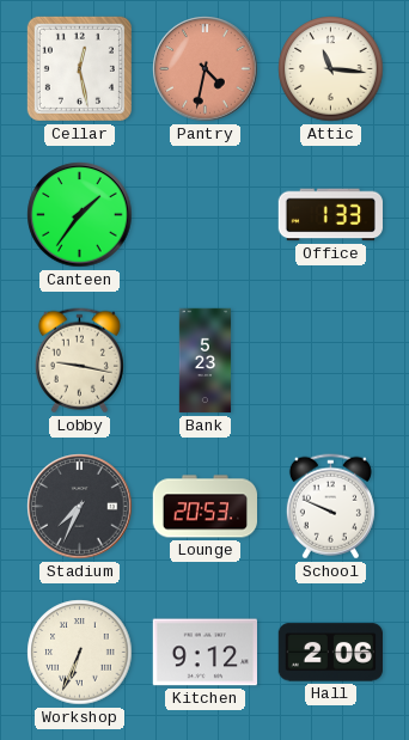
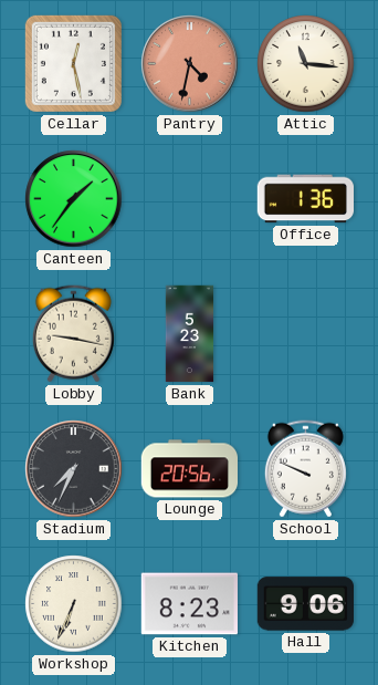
Office: 1:33 -> 1:36 (305, 199)
Lounge: 20:53 -> 20:56 (189, 469)
Kitchen: 9:12 -> 8:23 (189, 604)
Hall: 2:06 -> 9:06 (305, 604)
